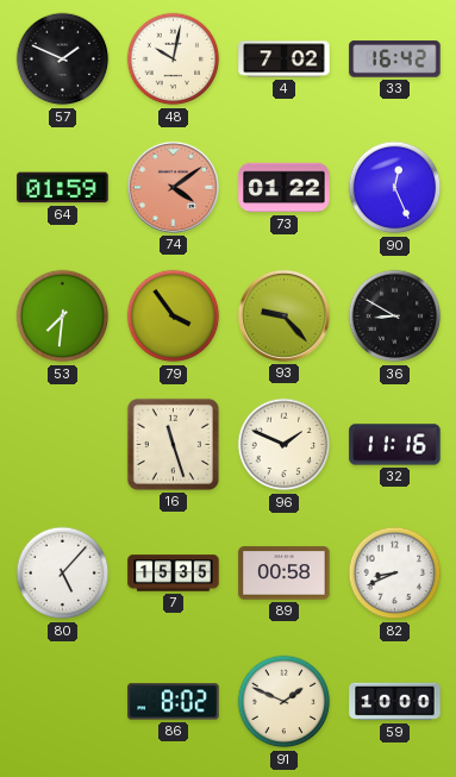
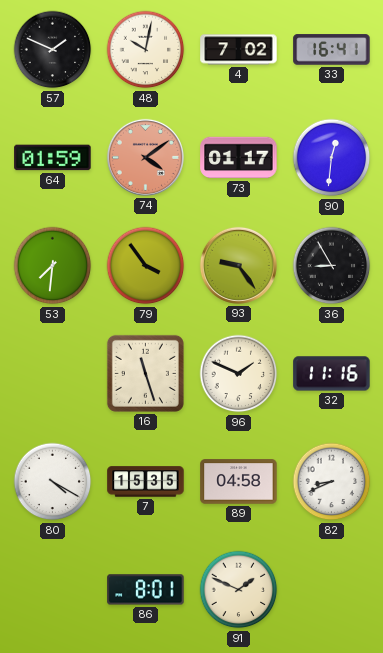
33: 16:42 -> 16:41 (332, 50)
73: 01:22 -> 01:17 (239, 158)
90: 12:26 -> 12:31 (332, 158)
93: 9:23 -> 9:24 (238, 265)
36: 8:50 -> 8:55 (332, 266)
80: 5:07 -> 4:20 (53, 482)
89: 00:58 -> 04:58 (239, 482)
86: 8:02 -> 8:01 (146, 590)
59: 10:00 -> none (395, 702)
